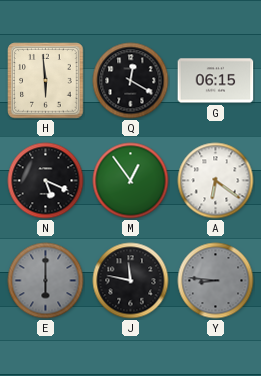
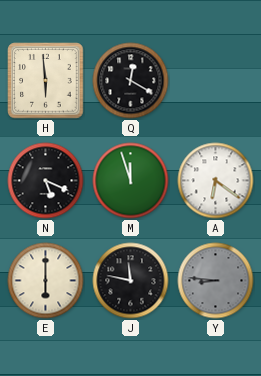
G: 06:15 -> none (216, 81)
M: 12:54 -> 11:57 (131, 181)
E dial: grey -> cream (46, 281)
